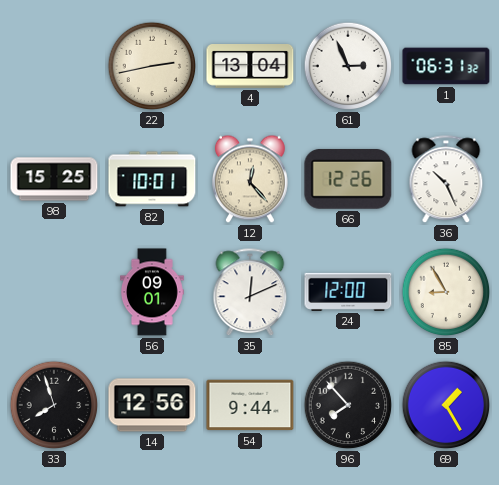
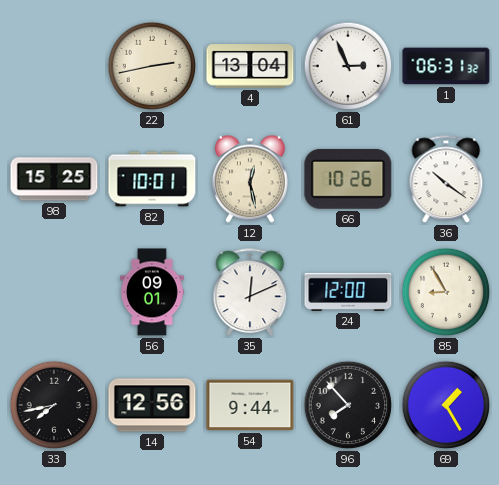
12: 12:23 -> 12:28 (250, 179)
66: 12:26 -> 10:26 (348, 179)
36: 10:26 -> 10:21 (446, 180)
33: 7:57 -> 7:43 (54, 405)
